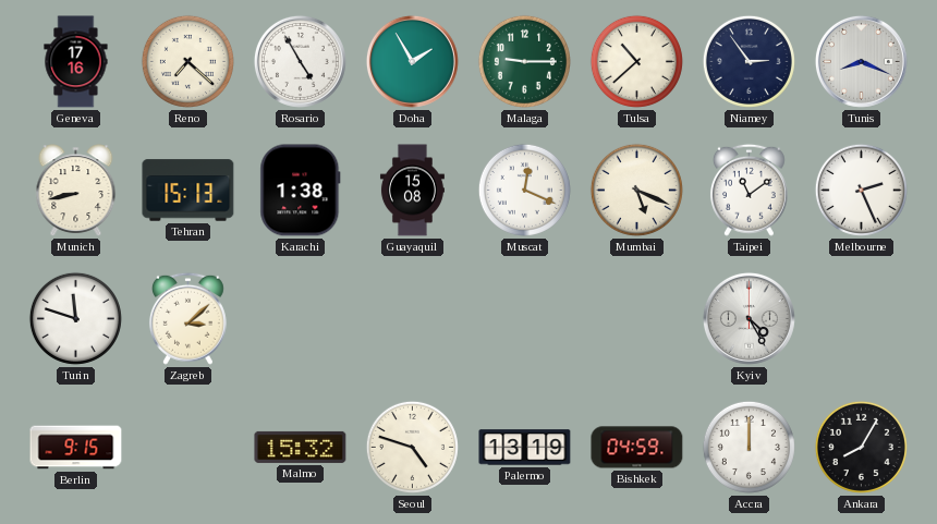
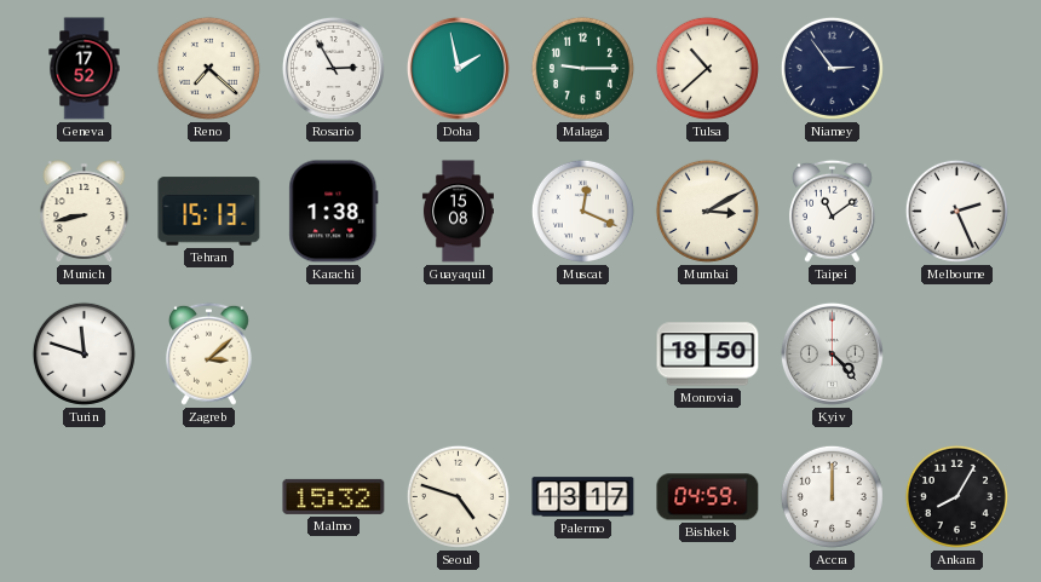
Geneva: 17:16 -> 17:52 (85, 69)
Rosario: 4:55 -> 2:55 (333, 68)
Doha: 1:55 -> 1:58 (458, 68)
Tunis: 8:19 -> none (861, 61)
Mumbai: 5:19 -> 3:10 (707, 211)
Monrovia: none -> 18:50 (708, 355)
Kyiv: 4:25 -> 4:23 (832, 353)
Berlin: 9:15 -> none (76, 448)
Palermo: 13:19 -> 13:17 (583, 497)
